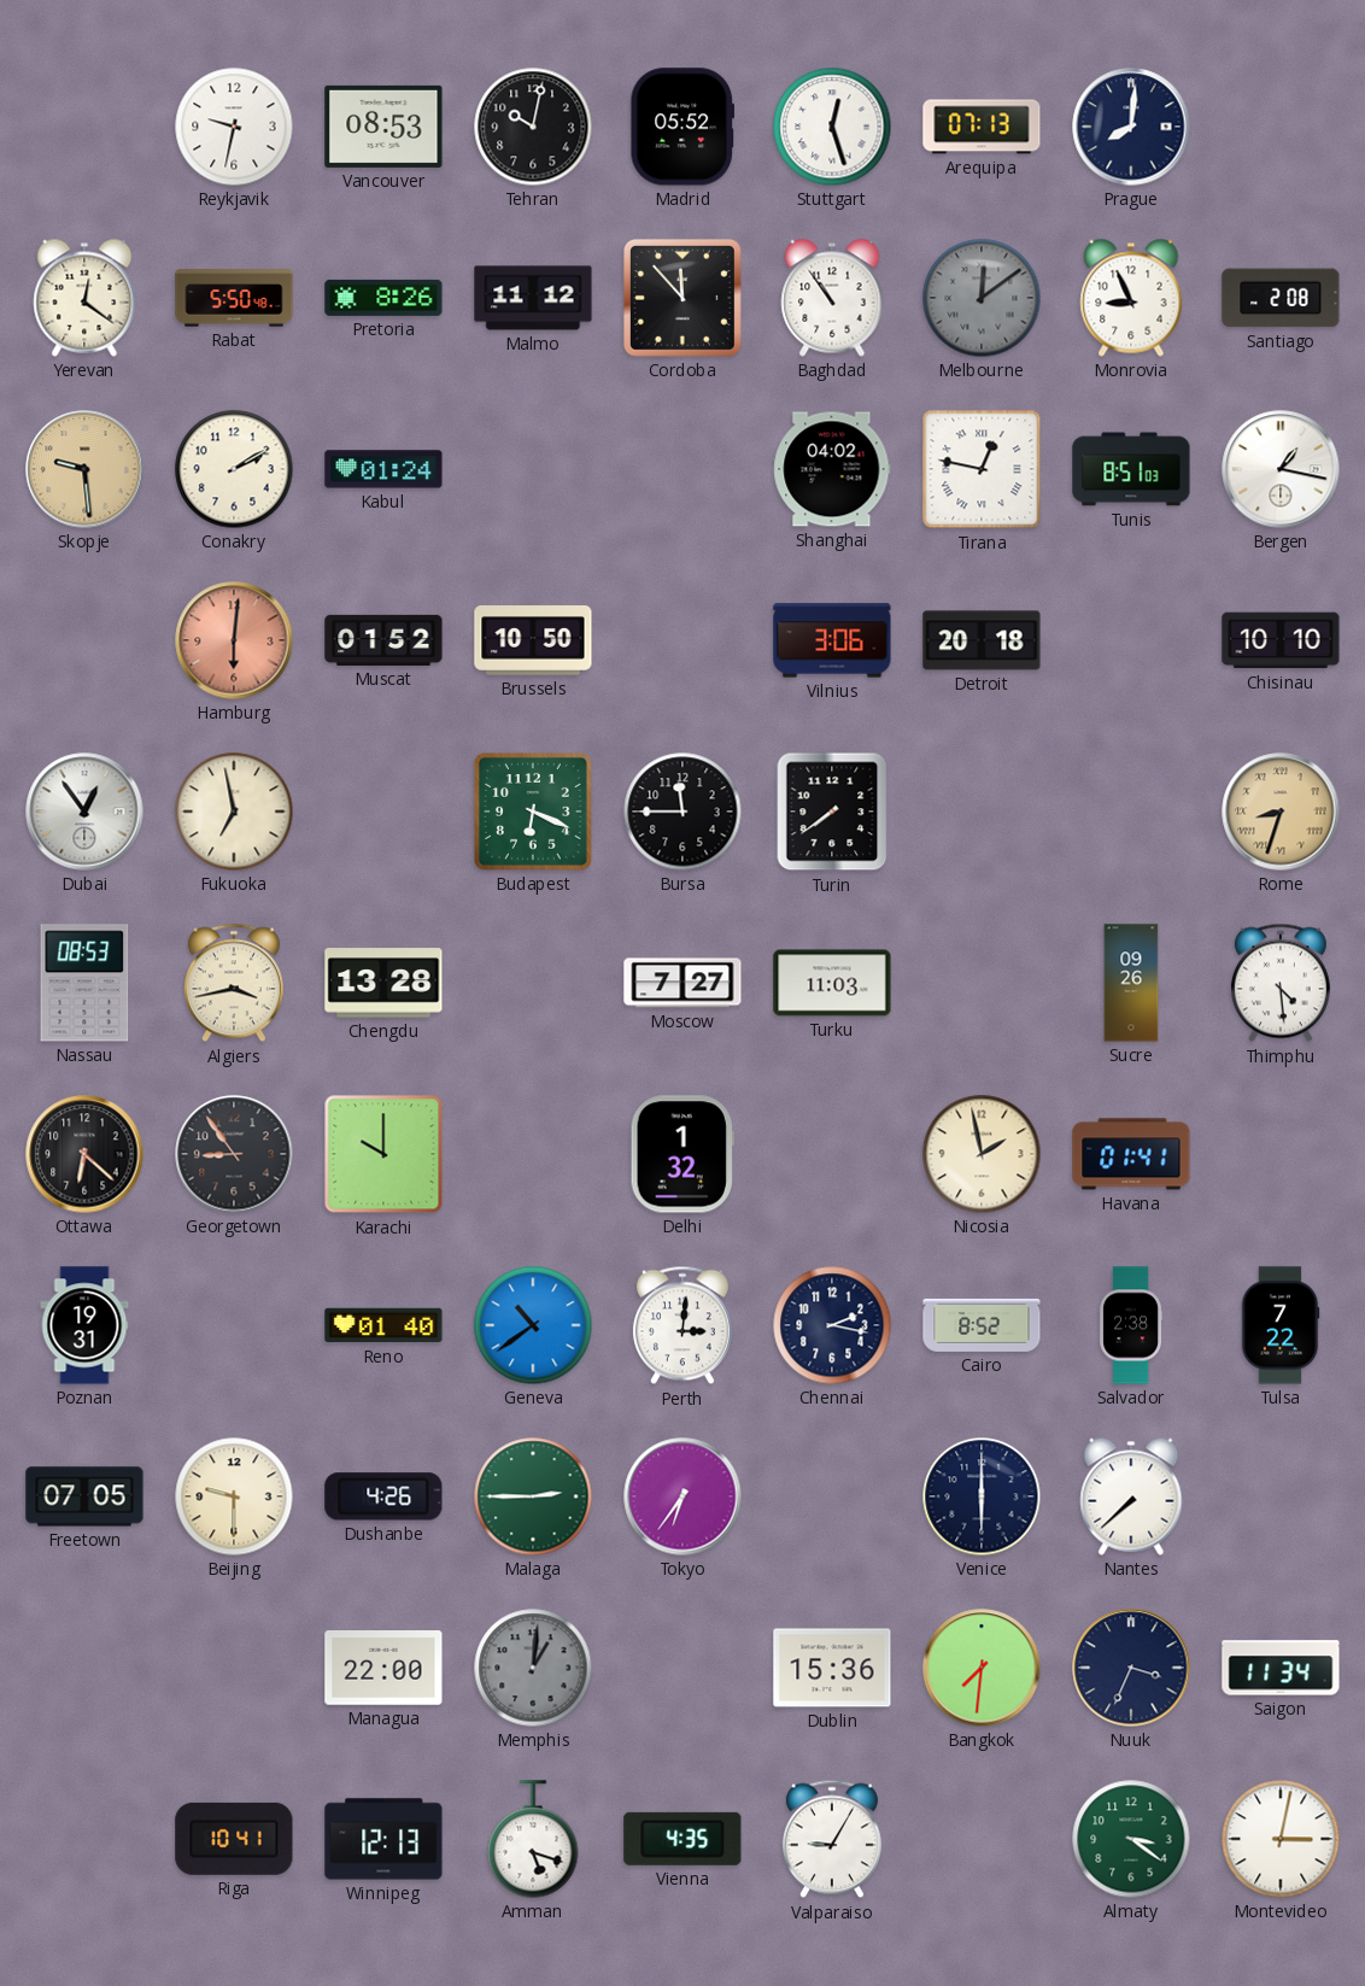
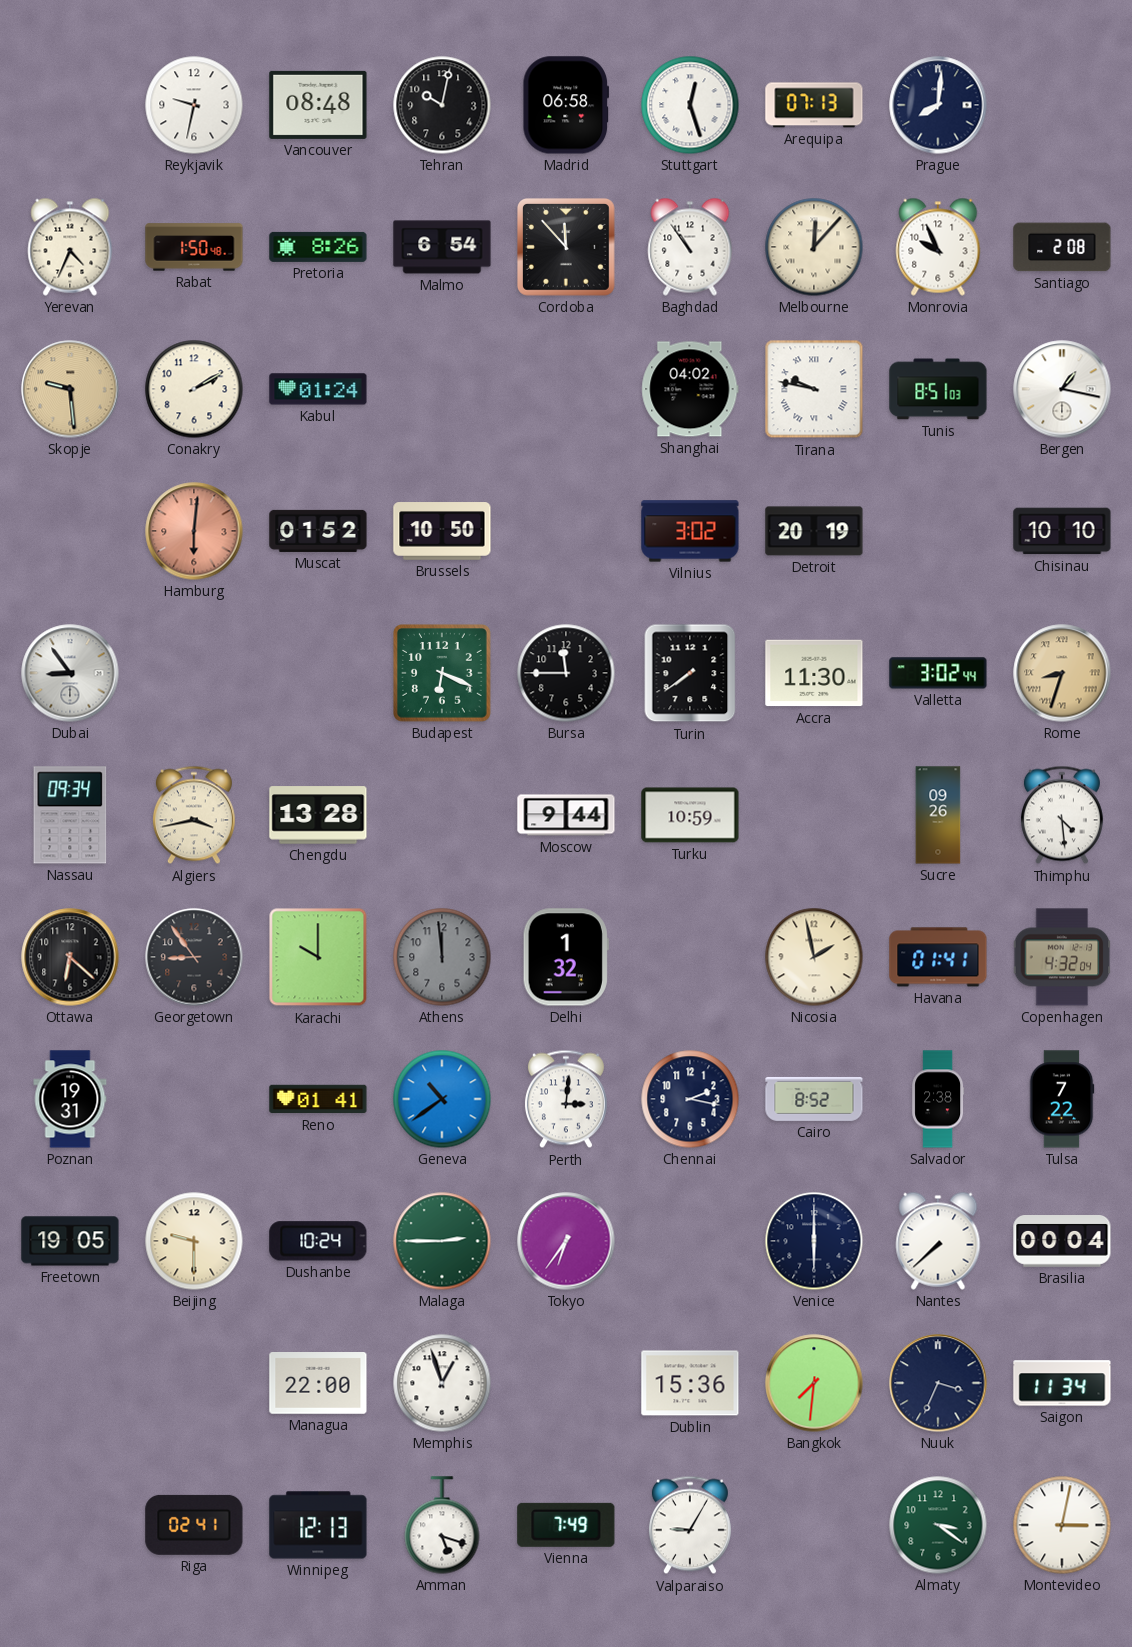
Vancouver: 08:53 -> 08:48 (318, 105)
Madrid: 05:52 -> 06:58 (565, 105)
Yerevan: 12:21 -> 4:34 (70, 247)
Rabat: 5:50 -> 1:50 (194, 247)
Malmo: 11:12 -> 6:54 (442, 247)
Melbourne: 12:09 -> 12:07 (814, 247)
Melbourne dial: grey -> cream (814, 247)
Monrovia: 8:56 -> 9:56 (938, 247)
Tirana: 12:47 -> 9:47 (814, 389)
Vilnius: 3:06 -> 3:02 (690, 531)
Detroit: 20:18 -> 20:19 (814, 531)
Dubai: 12:54 -> 8:54 (70, 673)
Fukuoka: 6:58 -> none (234, 812)
Accra: none -> 11:30 (814, 673)
Valletta: none -> 3:02 (938, 673)
Nassau: 08:53 -> 09:34 (70, 815)
Moscow: 7:27 -> 9:44 (566, 815)
Turku: 11:03 -> 10:59 (690, 815)
Athens: none -> 11:59 (442, 957)
Copenhagen: none -> 4:32 (1062, 957)
Reno: 01:40 -> 01:41 (318, 1099)
Freetown: 07:05 -> 19:05 (70, 1241)
Dushanbe: 4:26 -> 10:24 (318, 1241)
Brasilia: none -> 00:04 (1062, 1242)
Memphis: 1:01 -> 12:57 (442, 1383)
Memphis dial: grey -> white (442, 1383)
Riga: 10:41 -> 02:41 (194, 1525)
Vienna: 4:35 -> 7:49 (566, 1525)
